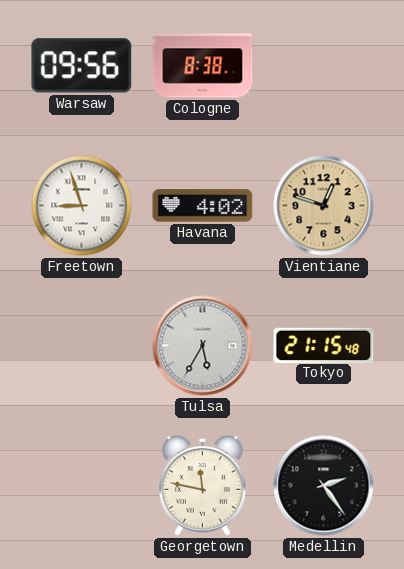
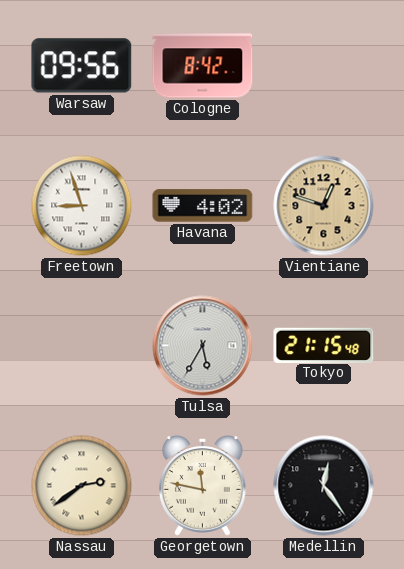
Cologne: 8:38 -> 8:42 (203, 66)
Nassau: none -> 2:39 (82, 486)
Medellin: 2:24 -> 12:24 (324, 486)
